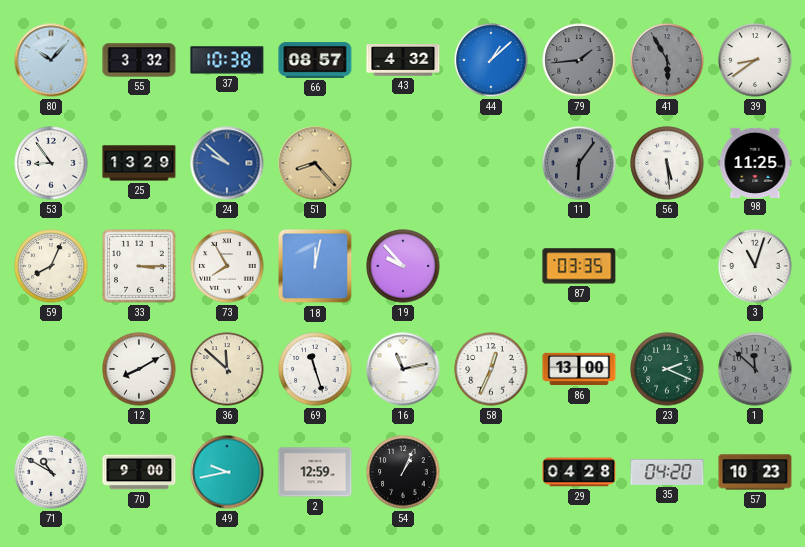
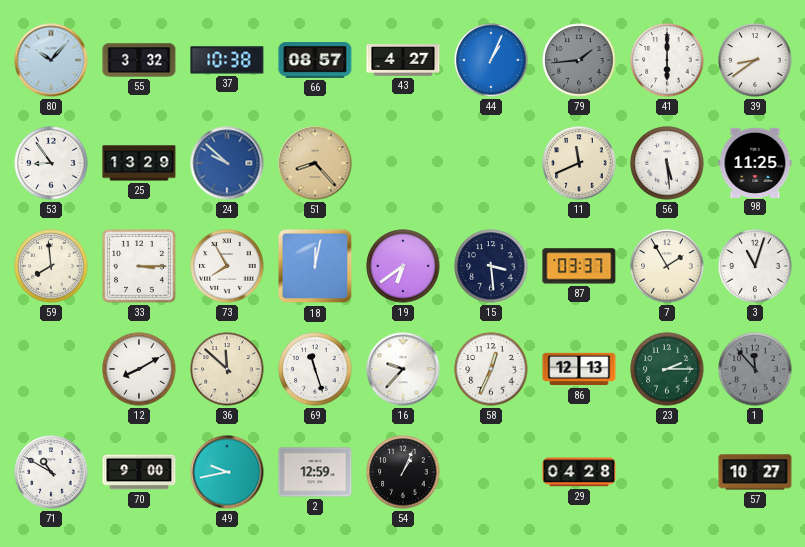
43: 4:32 -> 4:27 (403, 60)
44: 1:08 -> 1:04 (491, 60)
41: 5:55 -> 6:00 (667, 60)
41 dial: grey -> white (667, 60)
11: 6:06 -> 11:41 (579, 163)
11 dial: grey -> cream (579, 163)
59: 8:04 -> 7:59 (51, 266)
19: 9:53 -> 6:39 (403, 266)
15: none -> 3:29 (491, 266)
87: 03:35 -> 03:37 (579, 266)
7: none -> 1:55 (667, 266)
16: 11:13 -> 9:37 (403, 369)
86: 13:00 -> 12:13 (579, 369)
23: 2:19 -> 2:15 (667, 369)
1: 11:52 -> 11:53 (755, 369)
35: 04:20 -> none (667, 472)
57: 10:23 -> 10:27 (755, 472)
